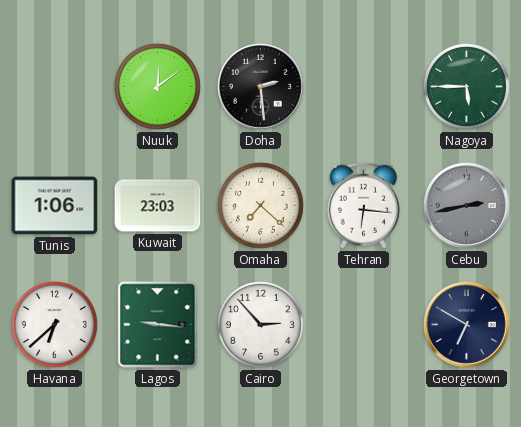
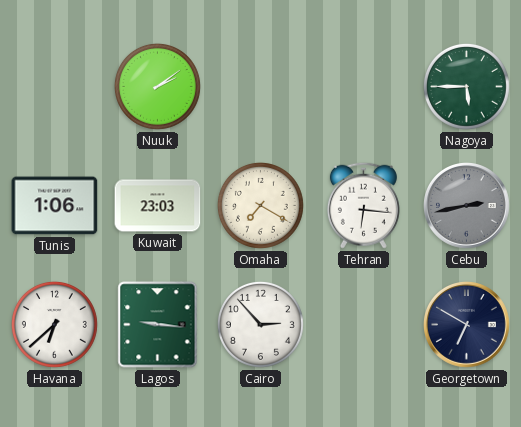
Nuuk: 12:09 -> 2:09 (157, 86)
Doha: 2:29 -> none (261, 87)
Omaha: 7:22 -> 7:20 (260, 205)
